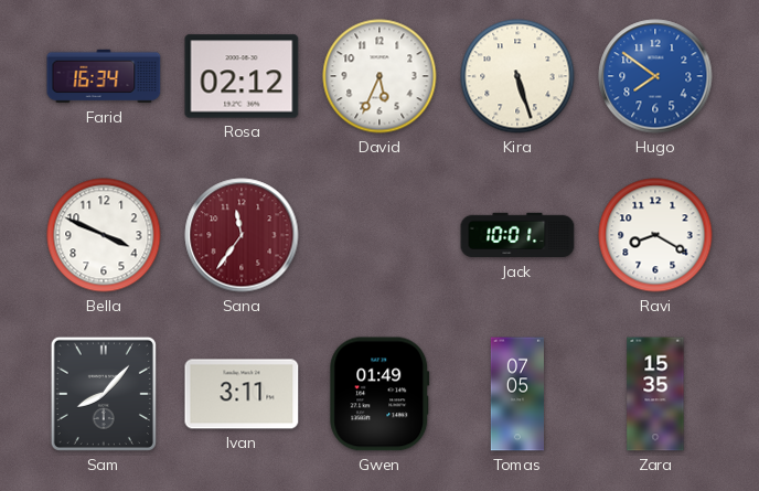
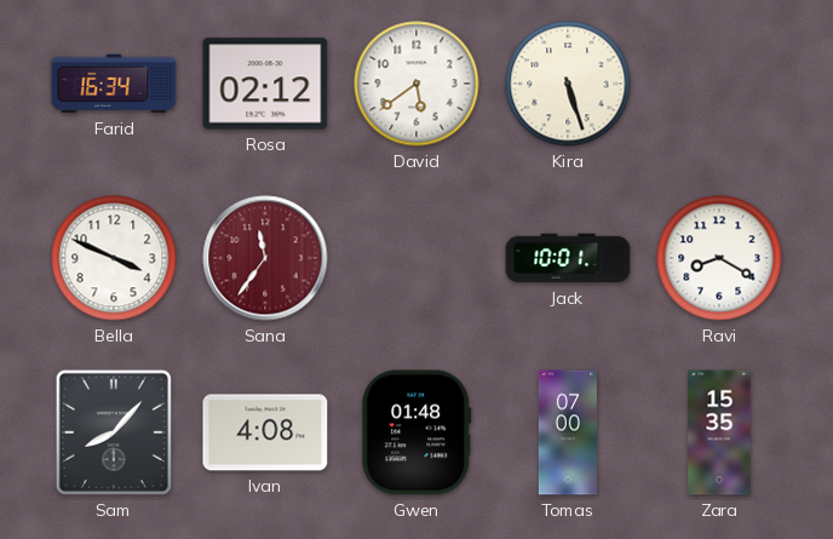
David: 5:34 -> 5:39 (416, 84)
Hugo: 7:51 -> none (655, 76)
Ivan: 3:11 -> 4:08 (265, 432)
Gwen: 01:49 -> 01:48 (416, 432)
Tomas: 07:05 -> 07:00 (568, 432)
